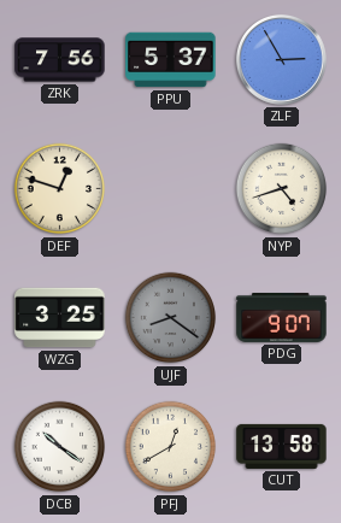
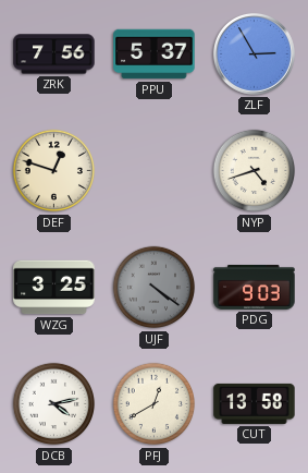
UJF: 8:21 -> 4:21 (155, 288)
PDG: 9:07 -> 9:03 (255, 287)
DCB: 10:21 -> 4:13 (54, 404)
